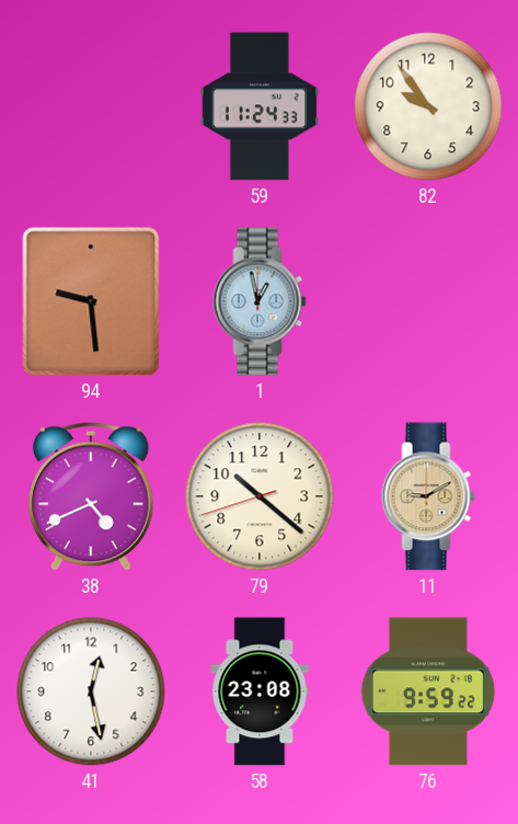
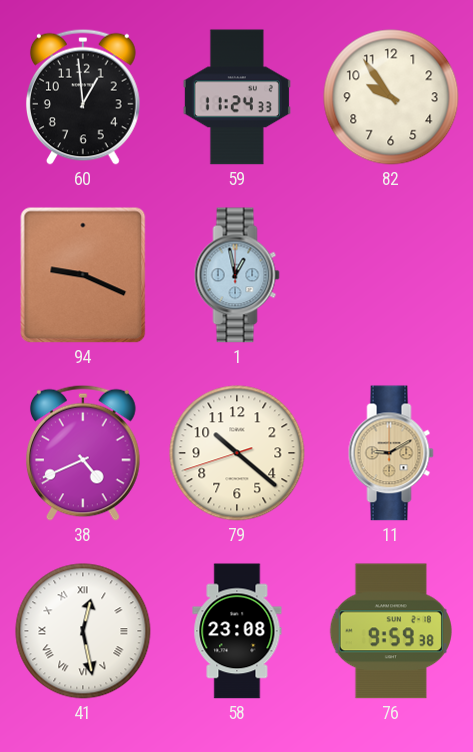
60: none -> 12:59 (84, 97)
94: 9:29 -> 9:19 (83, 275)
41 numerals: Arabic -> Roman (83, 631)
76: 9:59:22 -> 9:59:38 (391, 631)
